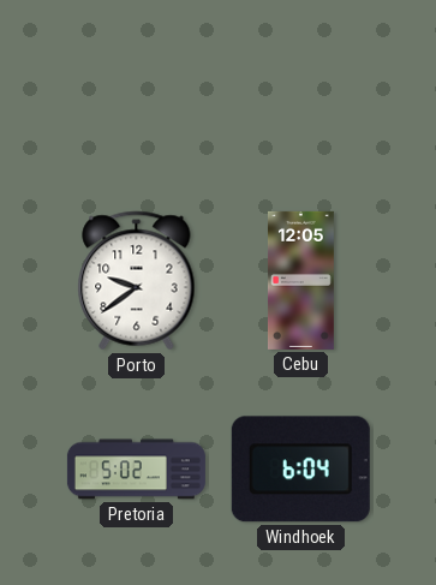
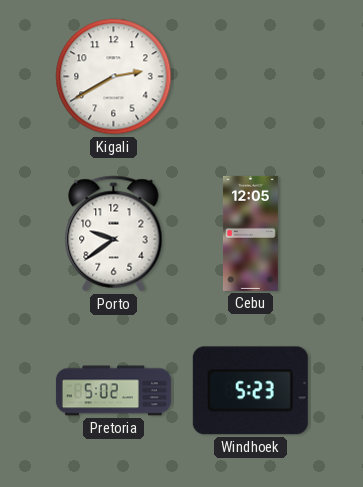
Kigali: none -> 2:40 (114, 77)
Windhoek: 6:04 -> 5:23 (250, 391)
